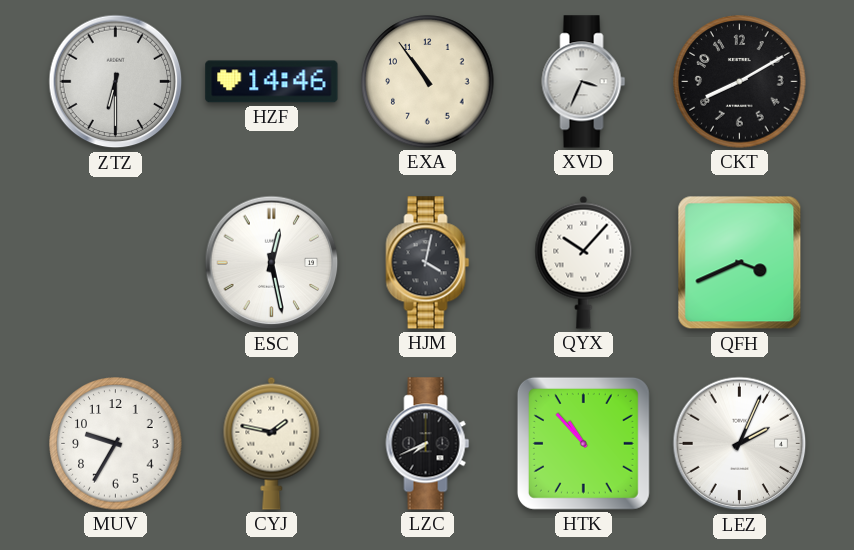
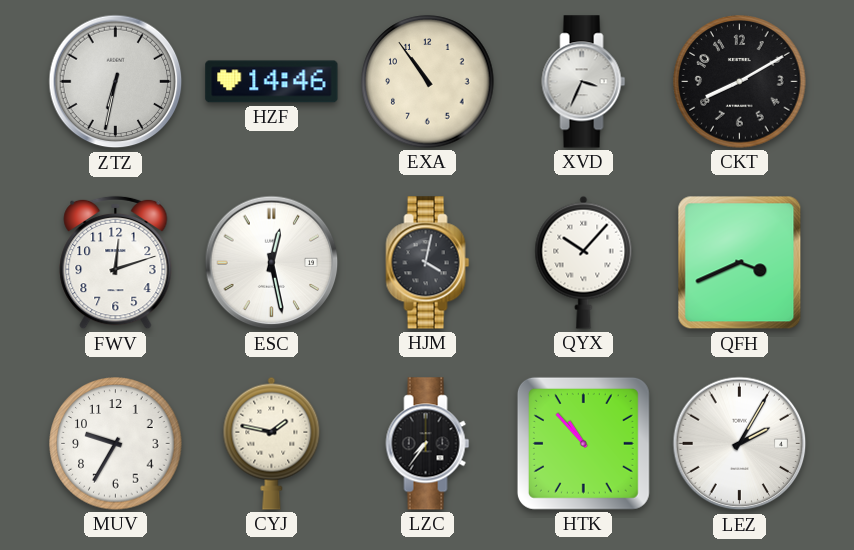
ZTZ: 6:30 -> 6:32 (116, 82)
FWV: none -> 12:12 (116, 263)
LZC: 7:41 -> 7:36 (428, 444)
LEZ: 2:04 -> 2:05 (740, 444)
